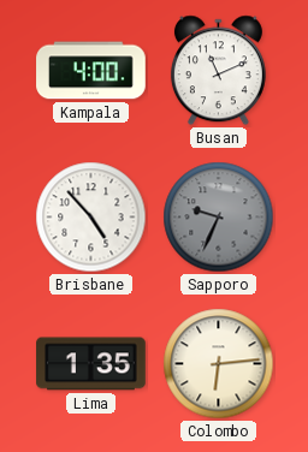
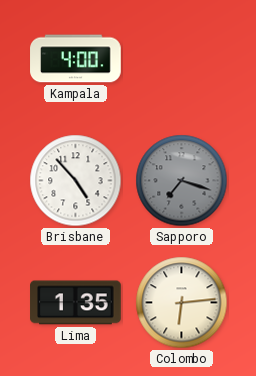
Busan: 11:11 -> none (218, 71)
Sapporo: 9:34 -> 7:18 (182, 181)
